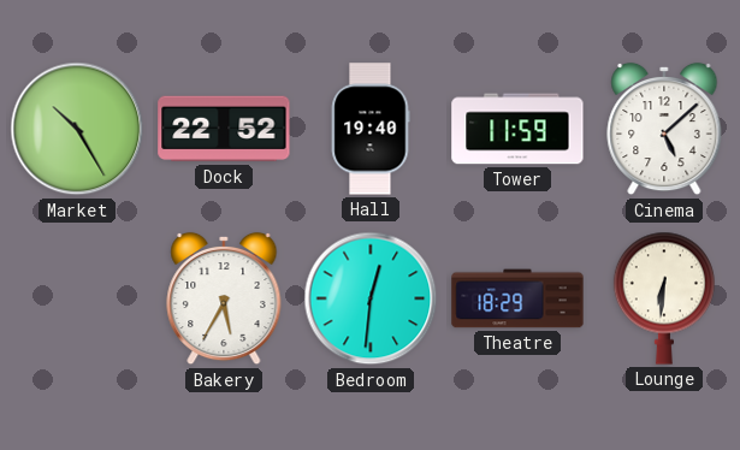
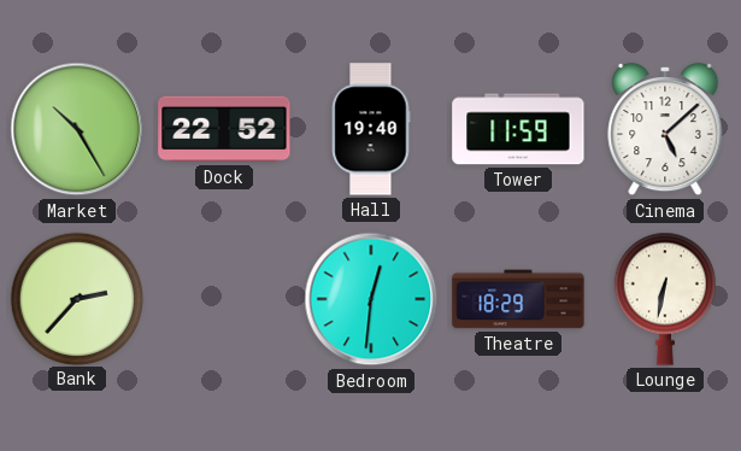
Bank: none -> 2:37 (76, 298)
Bakery: 5:35 -> none (224, 298)
Lounge: 6:31 -> 6:32 (665, 299)
